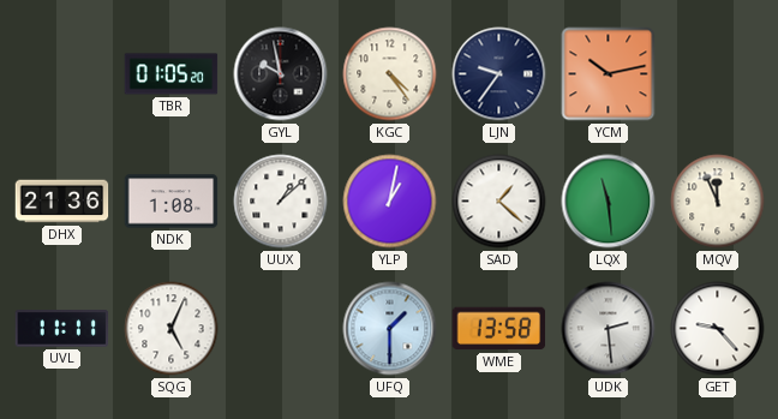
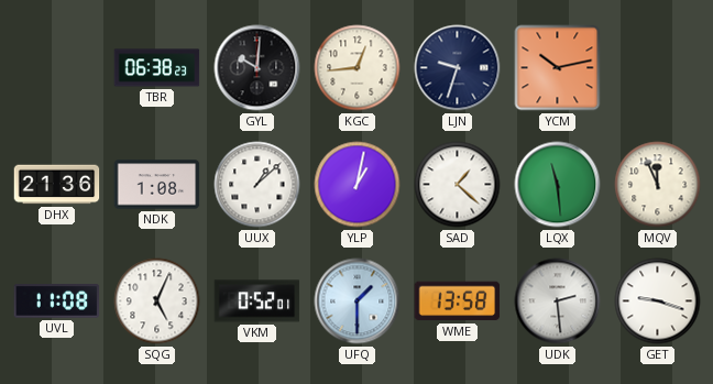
TBR: 01:05 -> 06:38 (157, 68)
GYL: 9:58 -> 10:01 (257, 68)
KGC: 4:24 -> 12:44 (358, 68)
LJN: 9:36 -> 9:33 (458, 68)
UVL: 11:11 -> 11:08 (57, 301)
VKM: none -> 0:52 (257, 301)
GET: 9:23 -> 9:18 (658, 301)
